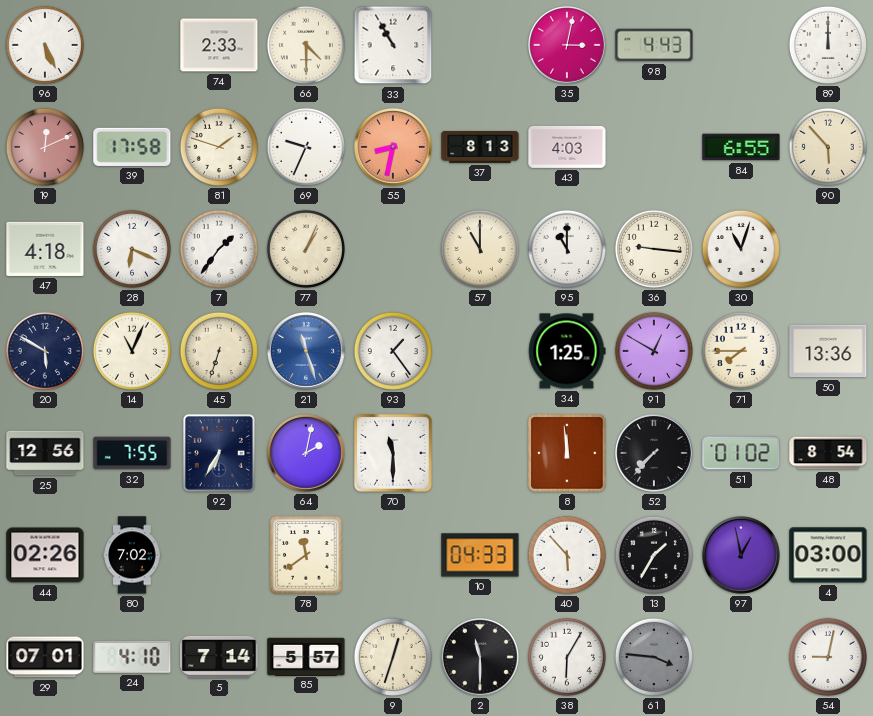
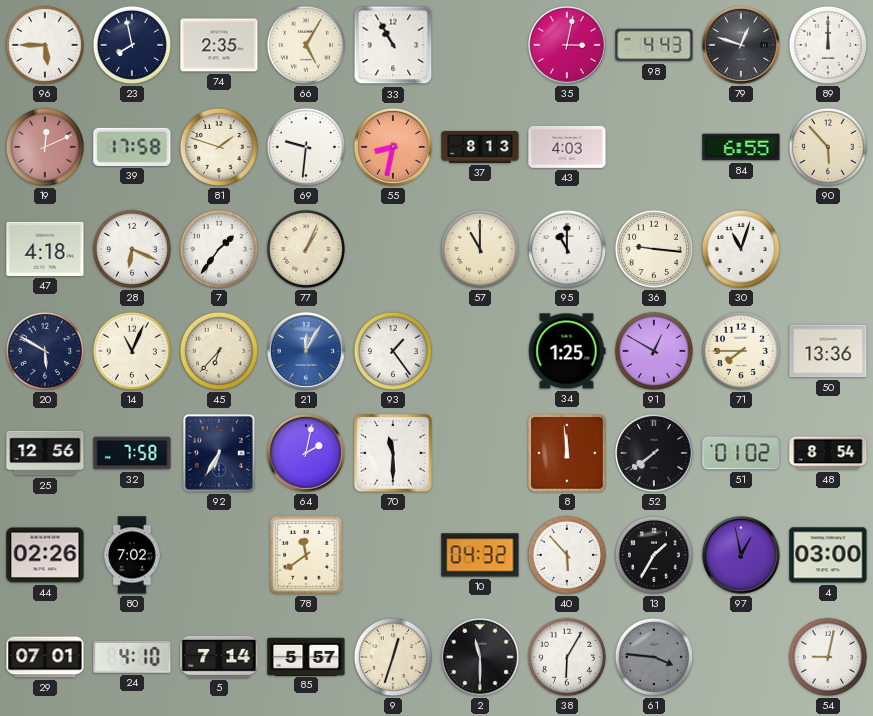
96: 5:26 -> 5:45 (45, 45)
23: none -> 7:58 (132, 45)
74: 2:33 -> 2:35 (219, 45)
66: 4:30 -> 5:05 (306, 45)
79: none -> 12:48 (742, 46)
69: 9:34 -> 9:31 (306, 147)
45: 6:33 -> 6:37 (219, 351)
21: 11:27 -> 12:05 (307, 352)
32: 7:55 -> 7:58 (132, 453)
52: 7:37 -> 7:39 (655, 454)
10: 04:33 -> 04:32 (480, 555)
